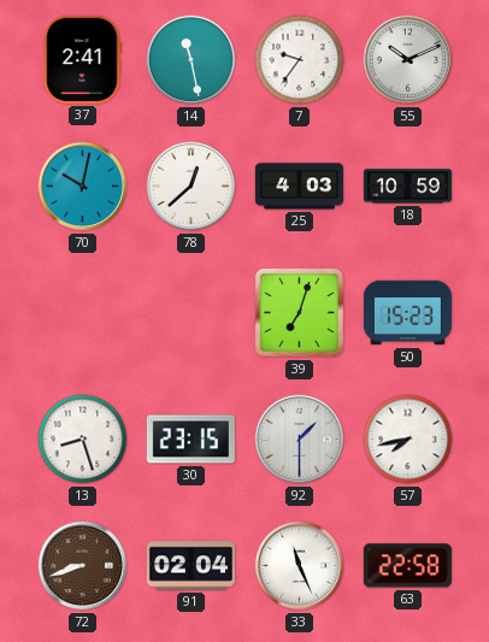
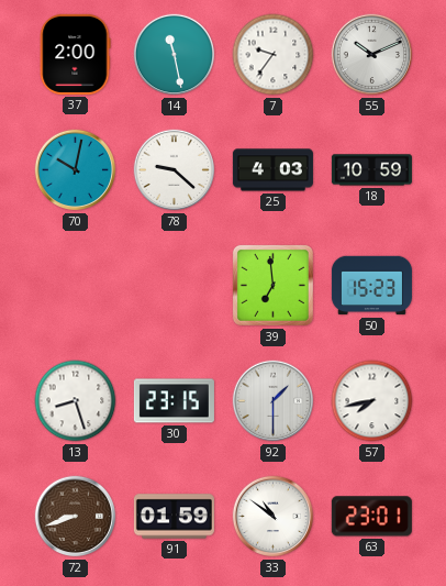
37: 2:41 -> 2:00 (75, 54)
78: 12:38 -> 9:22 (175, 170)
39: 7:03 -> 6:59 (272, 285)
91: 02:04 -> 01:59 (174, 517)
33: 11:26 -> 10:51 (274, 517)
63: 22:58 -> 23:01 (371, 517)
